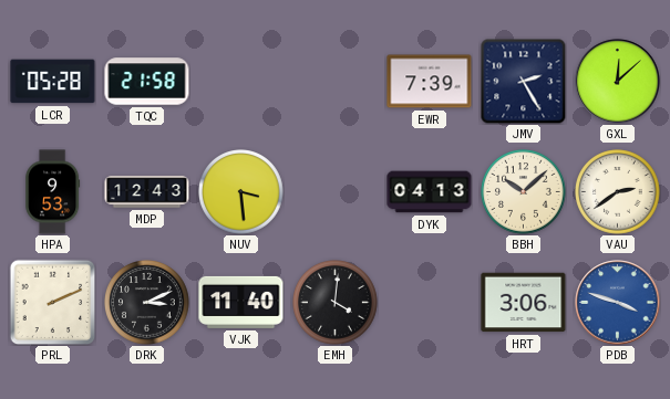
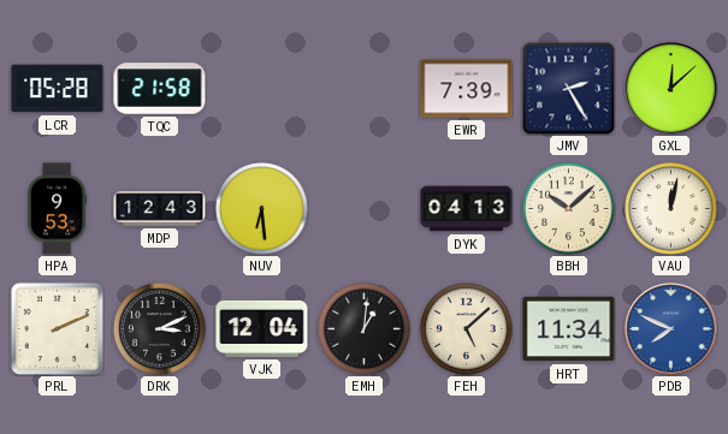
NUV: 3:29 -> 6:29 (262, 209)
VAU: 2:39 -> 12:02 (671, 209)
VJK: 11:40 -> 12:04 (262, 328)
EMH: 4:01 -> 1:01 (365, 329)
FEH: none -> 5:08 (467, 329)
HRT: 3:06 -> 11:34 (569, 329)
PDB: 3:48 -> 7:49 (671, 329)
